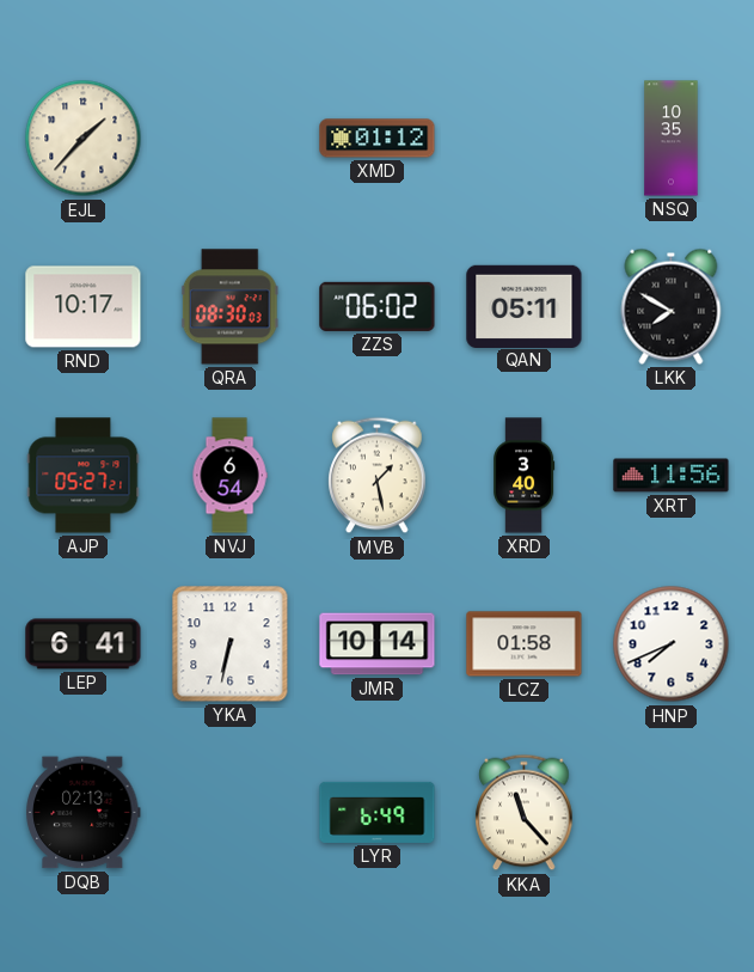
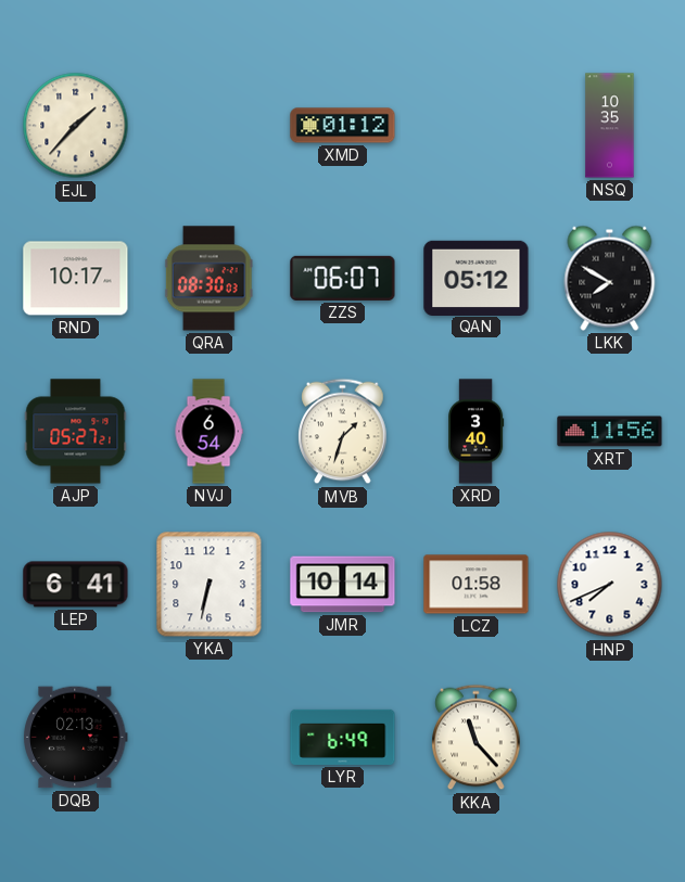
ZZS: 06:02 -> 06:07 (343, 278)
QAN: 05:11 -> 05:12 (477, 278)
MVB: 1:28 -> 1:33 (343, 432)
